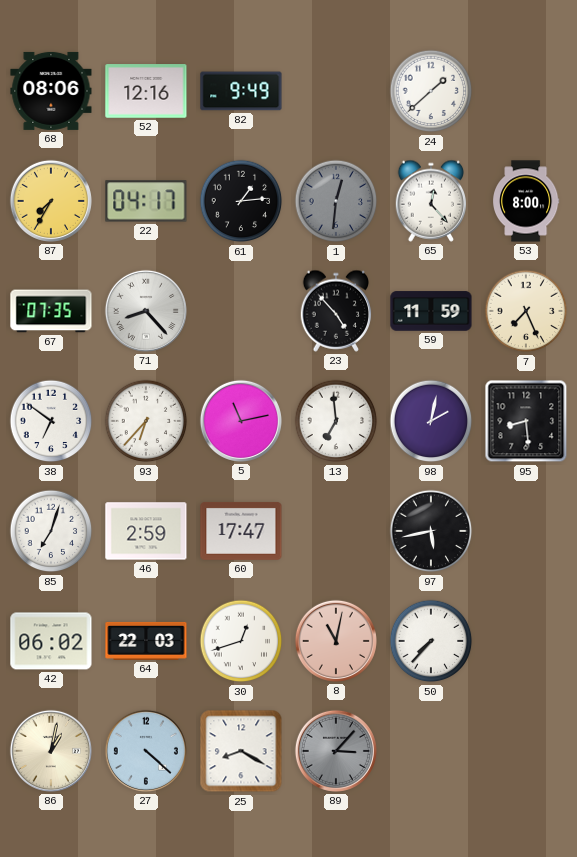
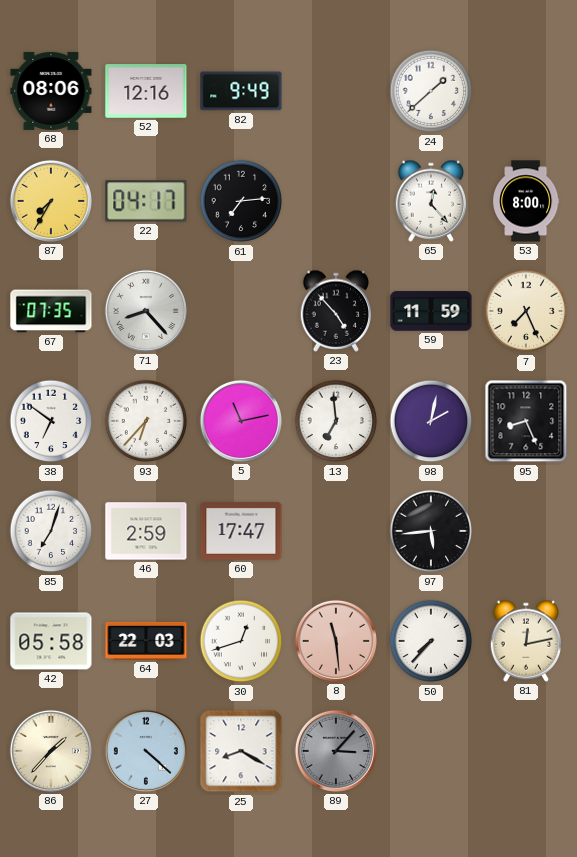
61: 1:14 -> 7:14 (241, 201)
1: 12:31 -> none (336, 201)
95: 8:29 -> 8:26 (526, 421)
97: 5:43 -> 5:44 (431, 531)
42: 06:02 -> 05:58 (51, 641)
8: 11:02 -> 11:29 (336, 641)
81: none -> 12:13 (526, 641)
86: 1:02 -> 1:37 (51, 751)
